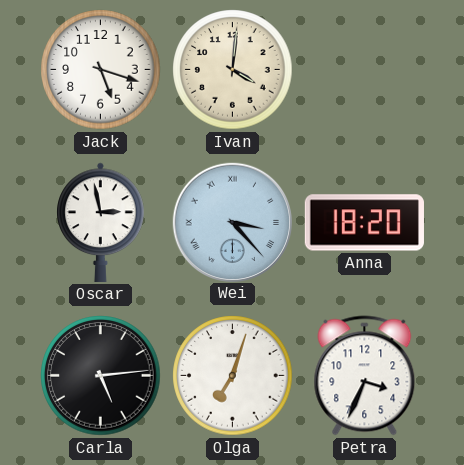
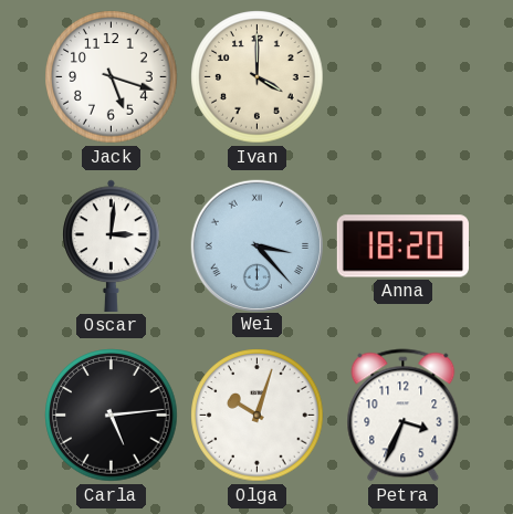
Ivan: 4:01 -> 4:00 (258, 77)
Oscar: 2:58 -> 3:01 (112, 245)
Olga: 7:03 -> 10:03 (258, 416)
